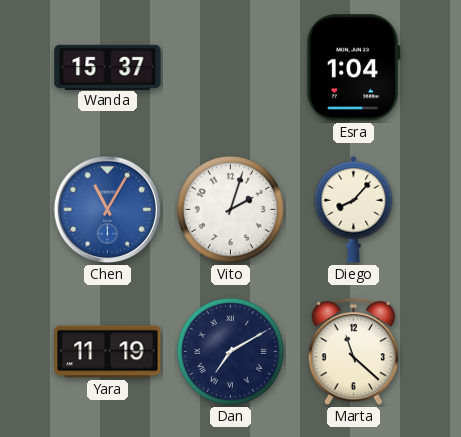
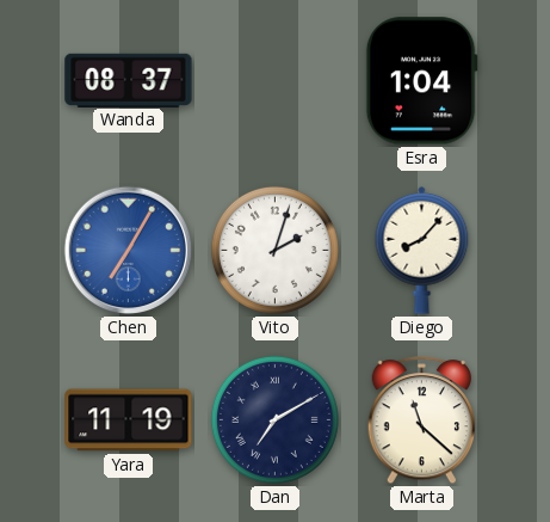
Wanda: 15:37 -> 08:37 (129, 80)
Chen: 11:05 -> 7:05 (129, 251)
